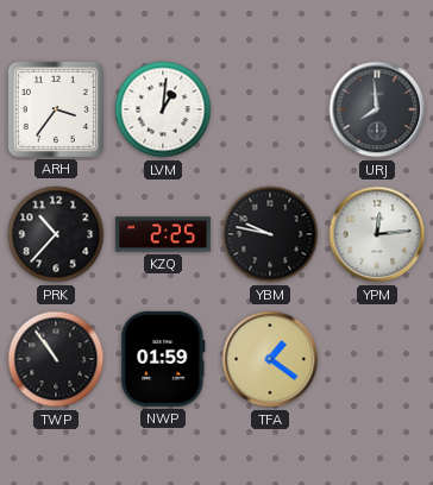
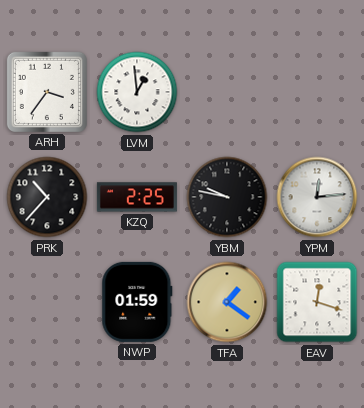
LVM: 1:01 -> 12:59 (137, 92)
URJ: 7:59 -> none (377, 109)
TWP: 10:54 -> none (56, 359)
EAV: none -> 12:18 (317, 302)
